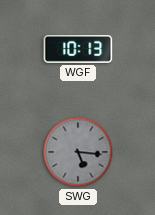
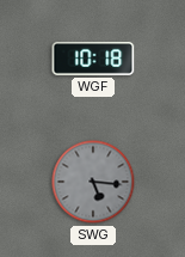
WGF: 10:13 -> 10:18 (93, 59)
